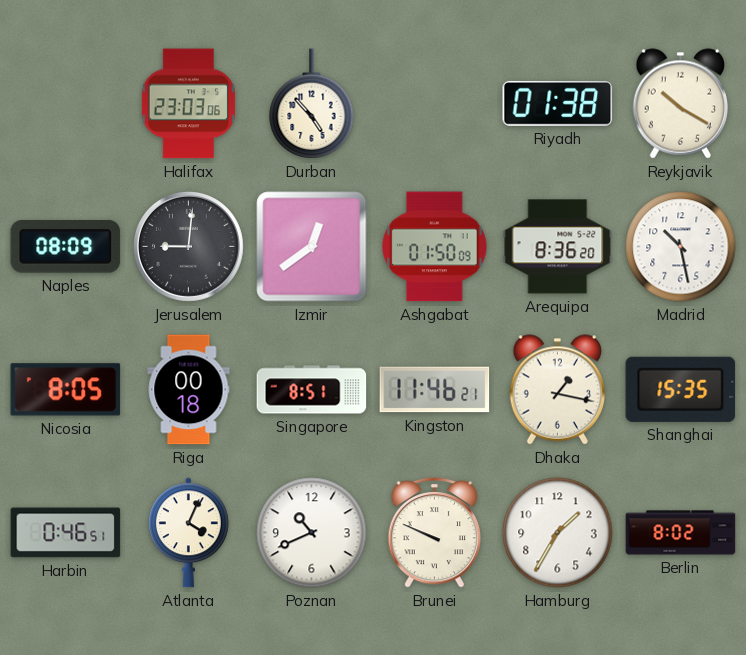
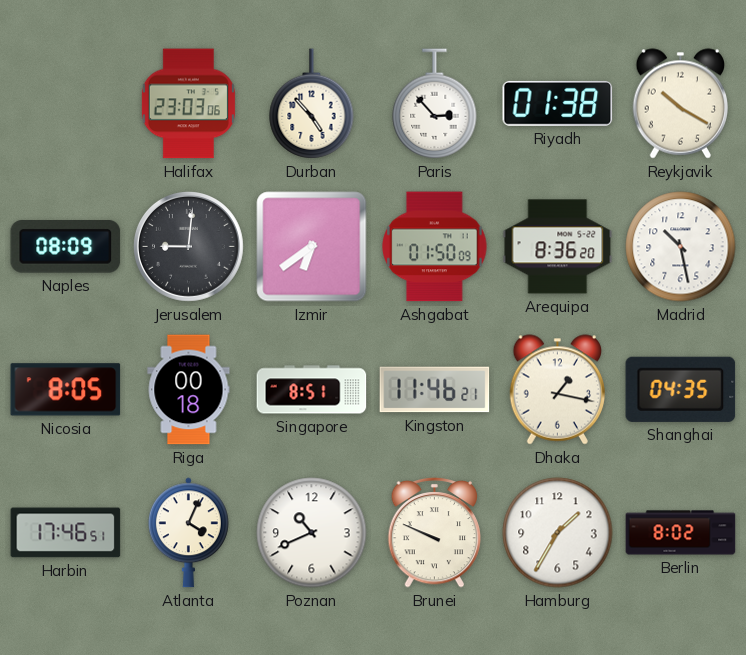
Paris: none -> 2:53 (435, 104)
Izmir: 12:39 -> 6:39 (312, 247)
Shanghai: 15:35 -> 04:35 (681, 389)
Harbin: 0:46 -> 17:46 (66, 533)
